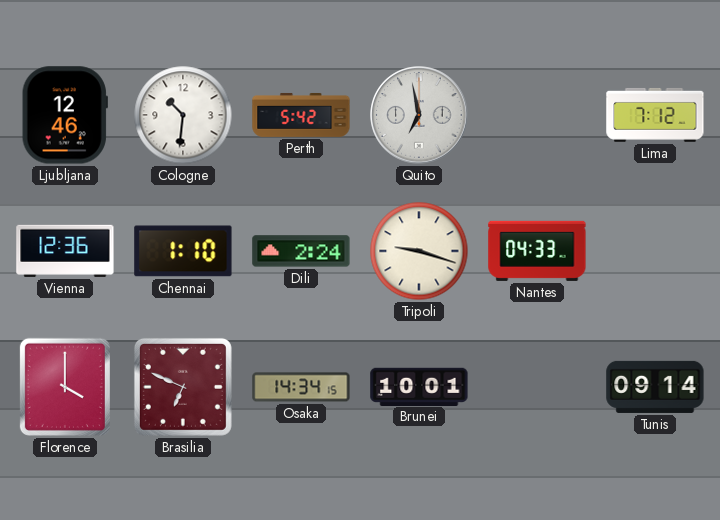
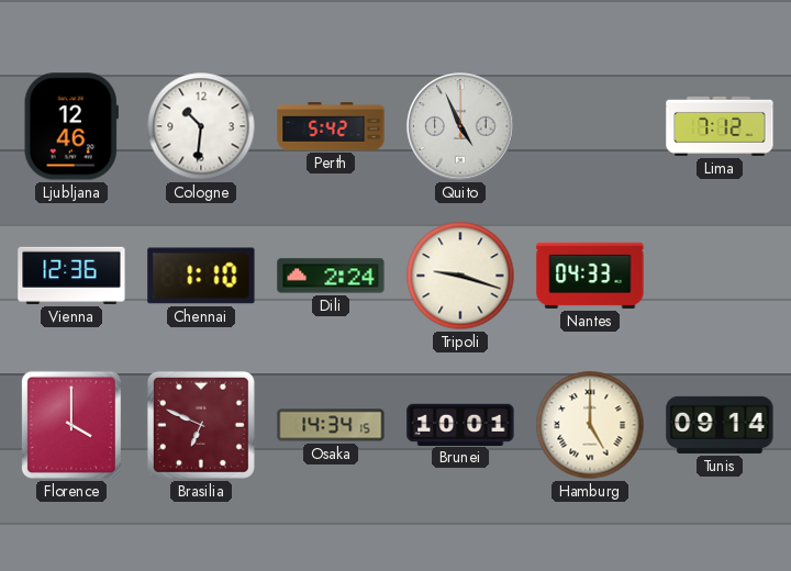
Quito: 6:58 -> 4:56 (460, 126)
Hamburg: none -> 5:00 (590, 425)
